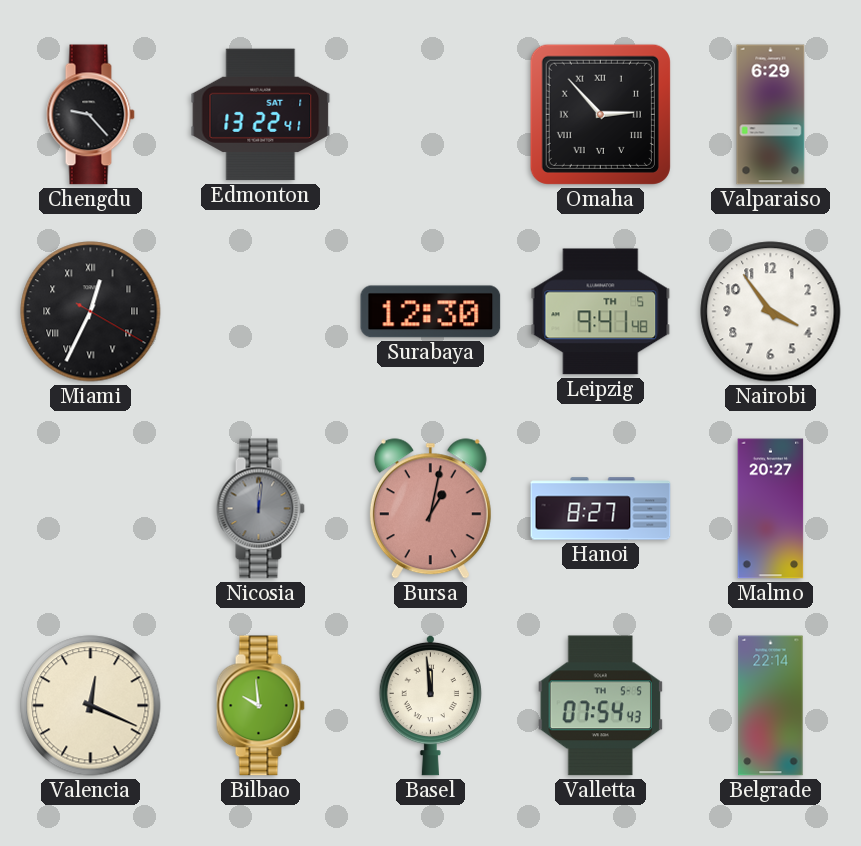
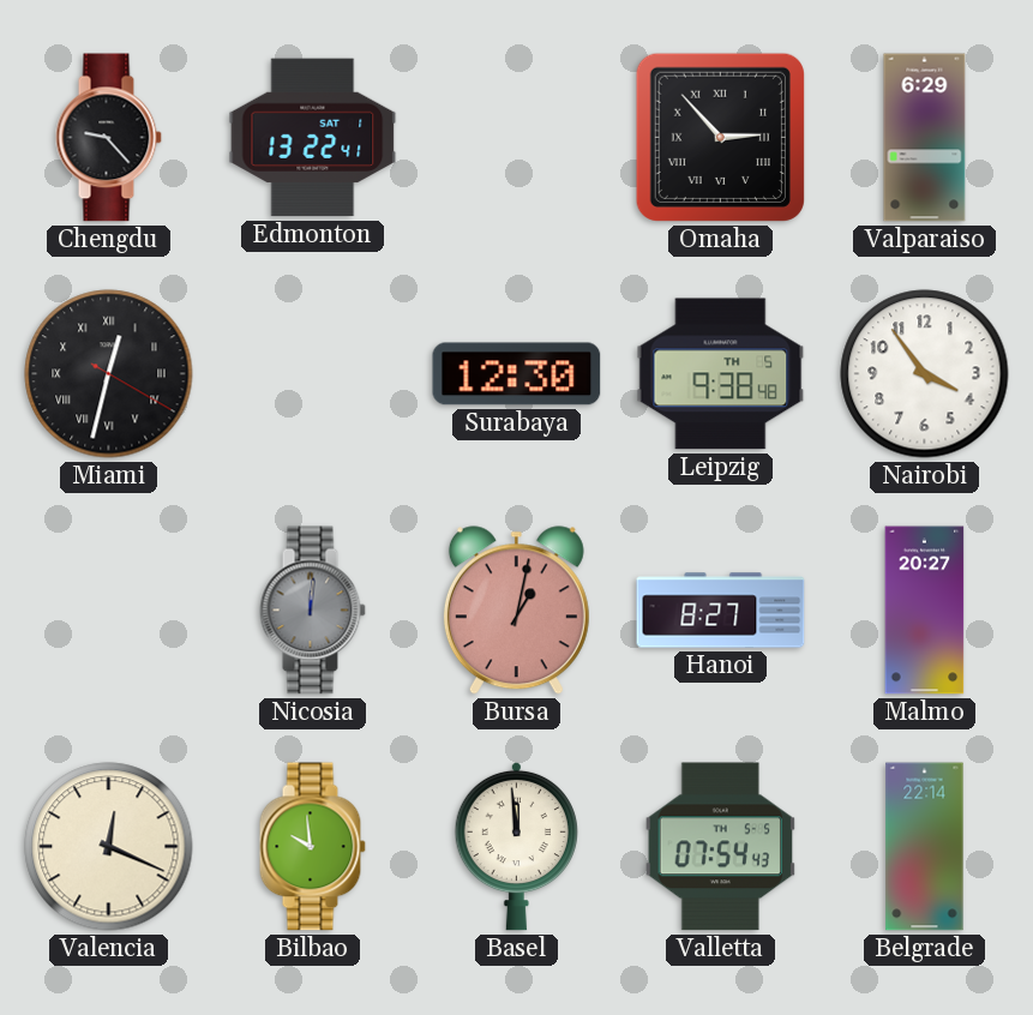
Miami: 12:34 -> 12:32 (109, 374)
Leipzig: 9:41 -> 9:38 (721, 374)
